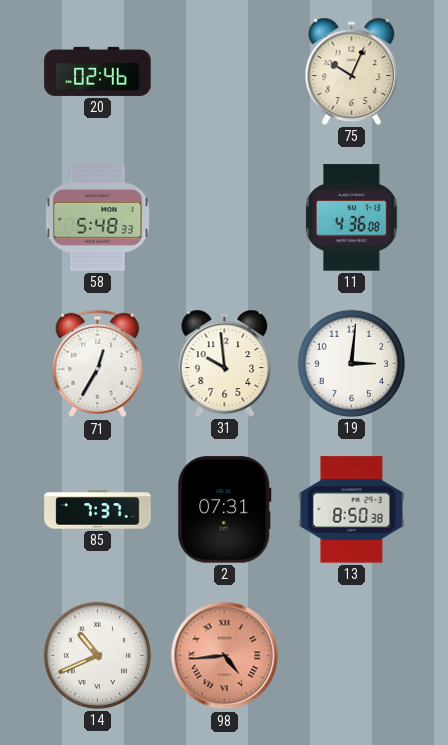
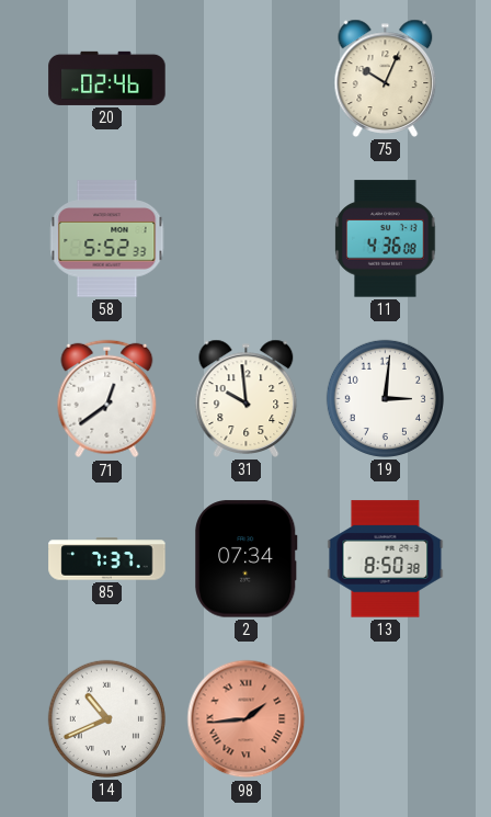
58: 5:48 -> 5:52 (107, 239)
71: 12:35 -> 12:39 (107, 399)
2: 07:31 -> 07:34 (247, 559)
98: 4:44 -> 1:44 (247, 719)
